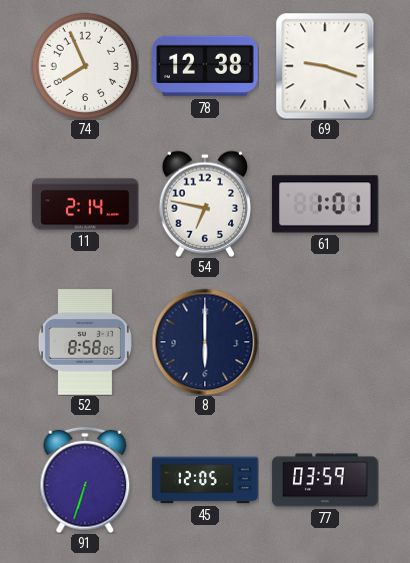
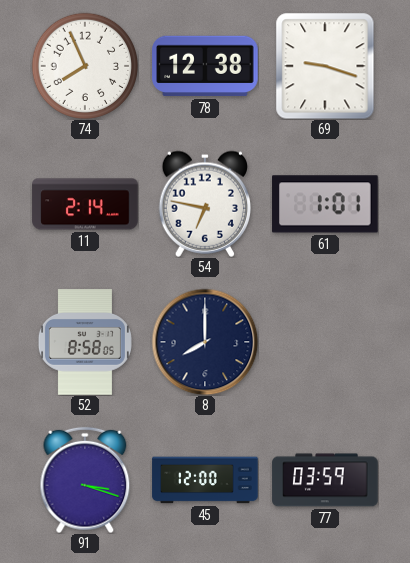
8: 6:00 -> 8:00 (205, 342)
91: 6:33 -> 3:18 (85, 480)
45: 12:05 -> 12:00 (205, 480)
